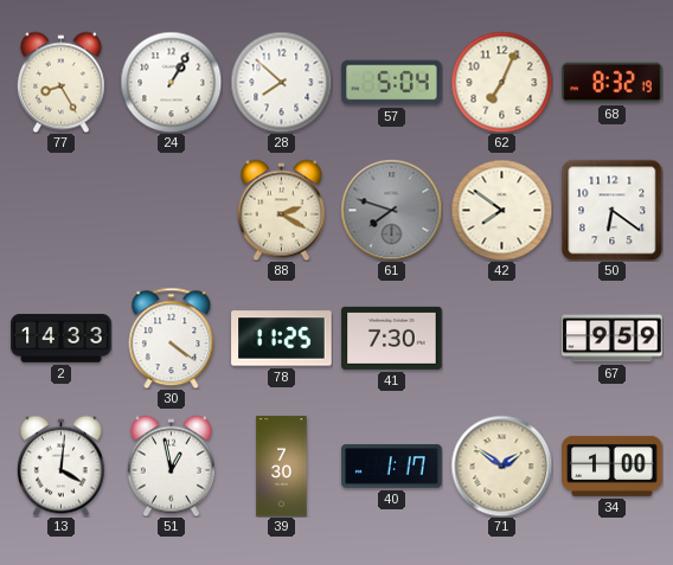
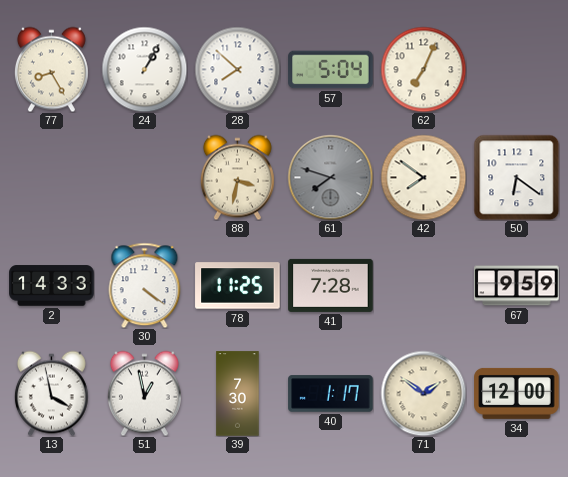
68: 8:32 -> none (613, 83)
88: 2:20 -> 3:32 (237, 177)
41: 7:30 -> 7:28 (331, 285)
13: 4:01 -> 3:58 (51, 393)
34: 1:00 -> 12:00 (517, 393)
